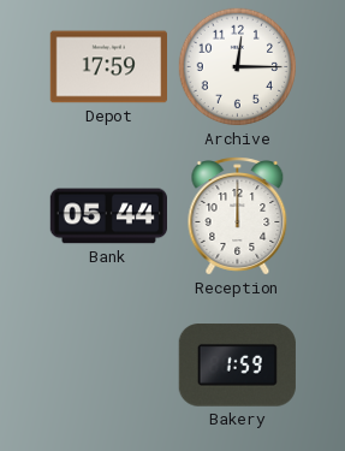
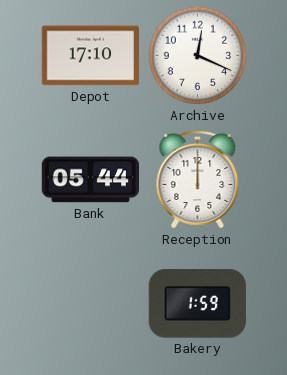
Depot: 17:59 -> 17:10 (90, 56)
Archive: 12:15 -> 12:19 (198, 56)
